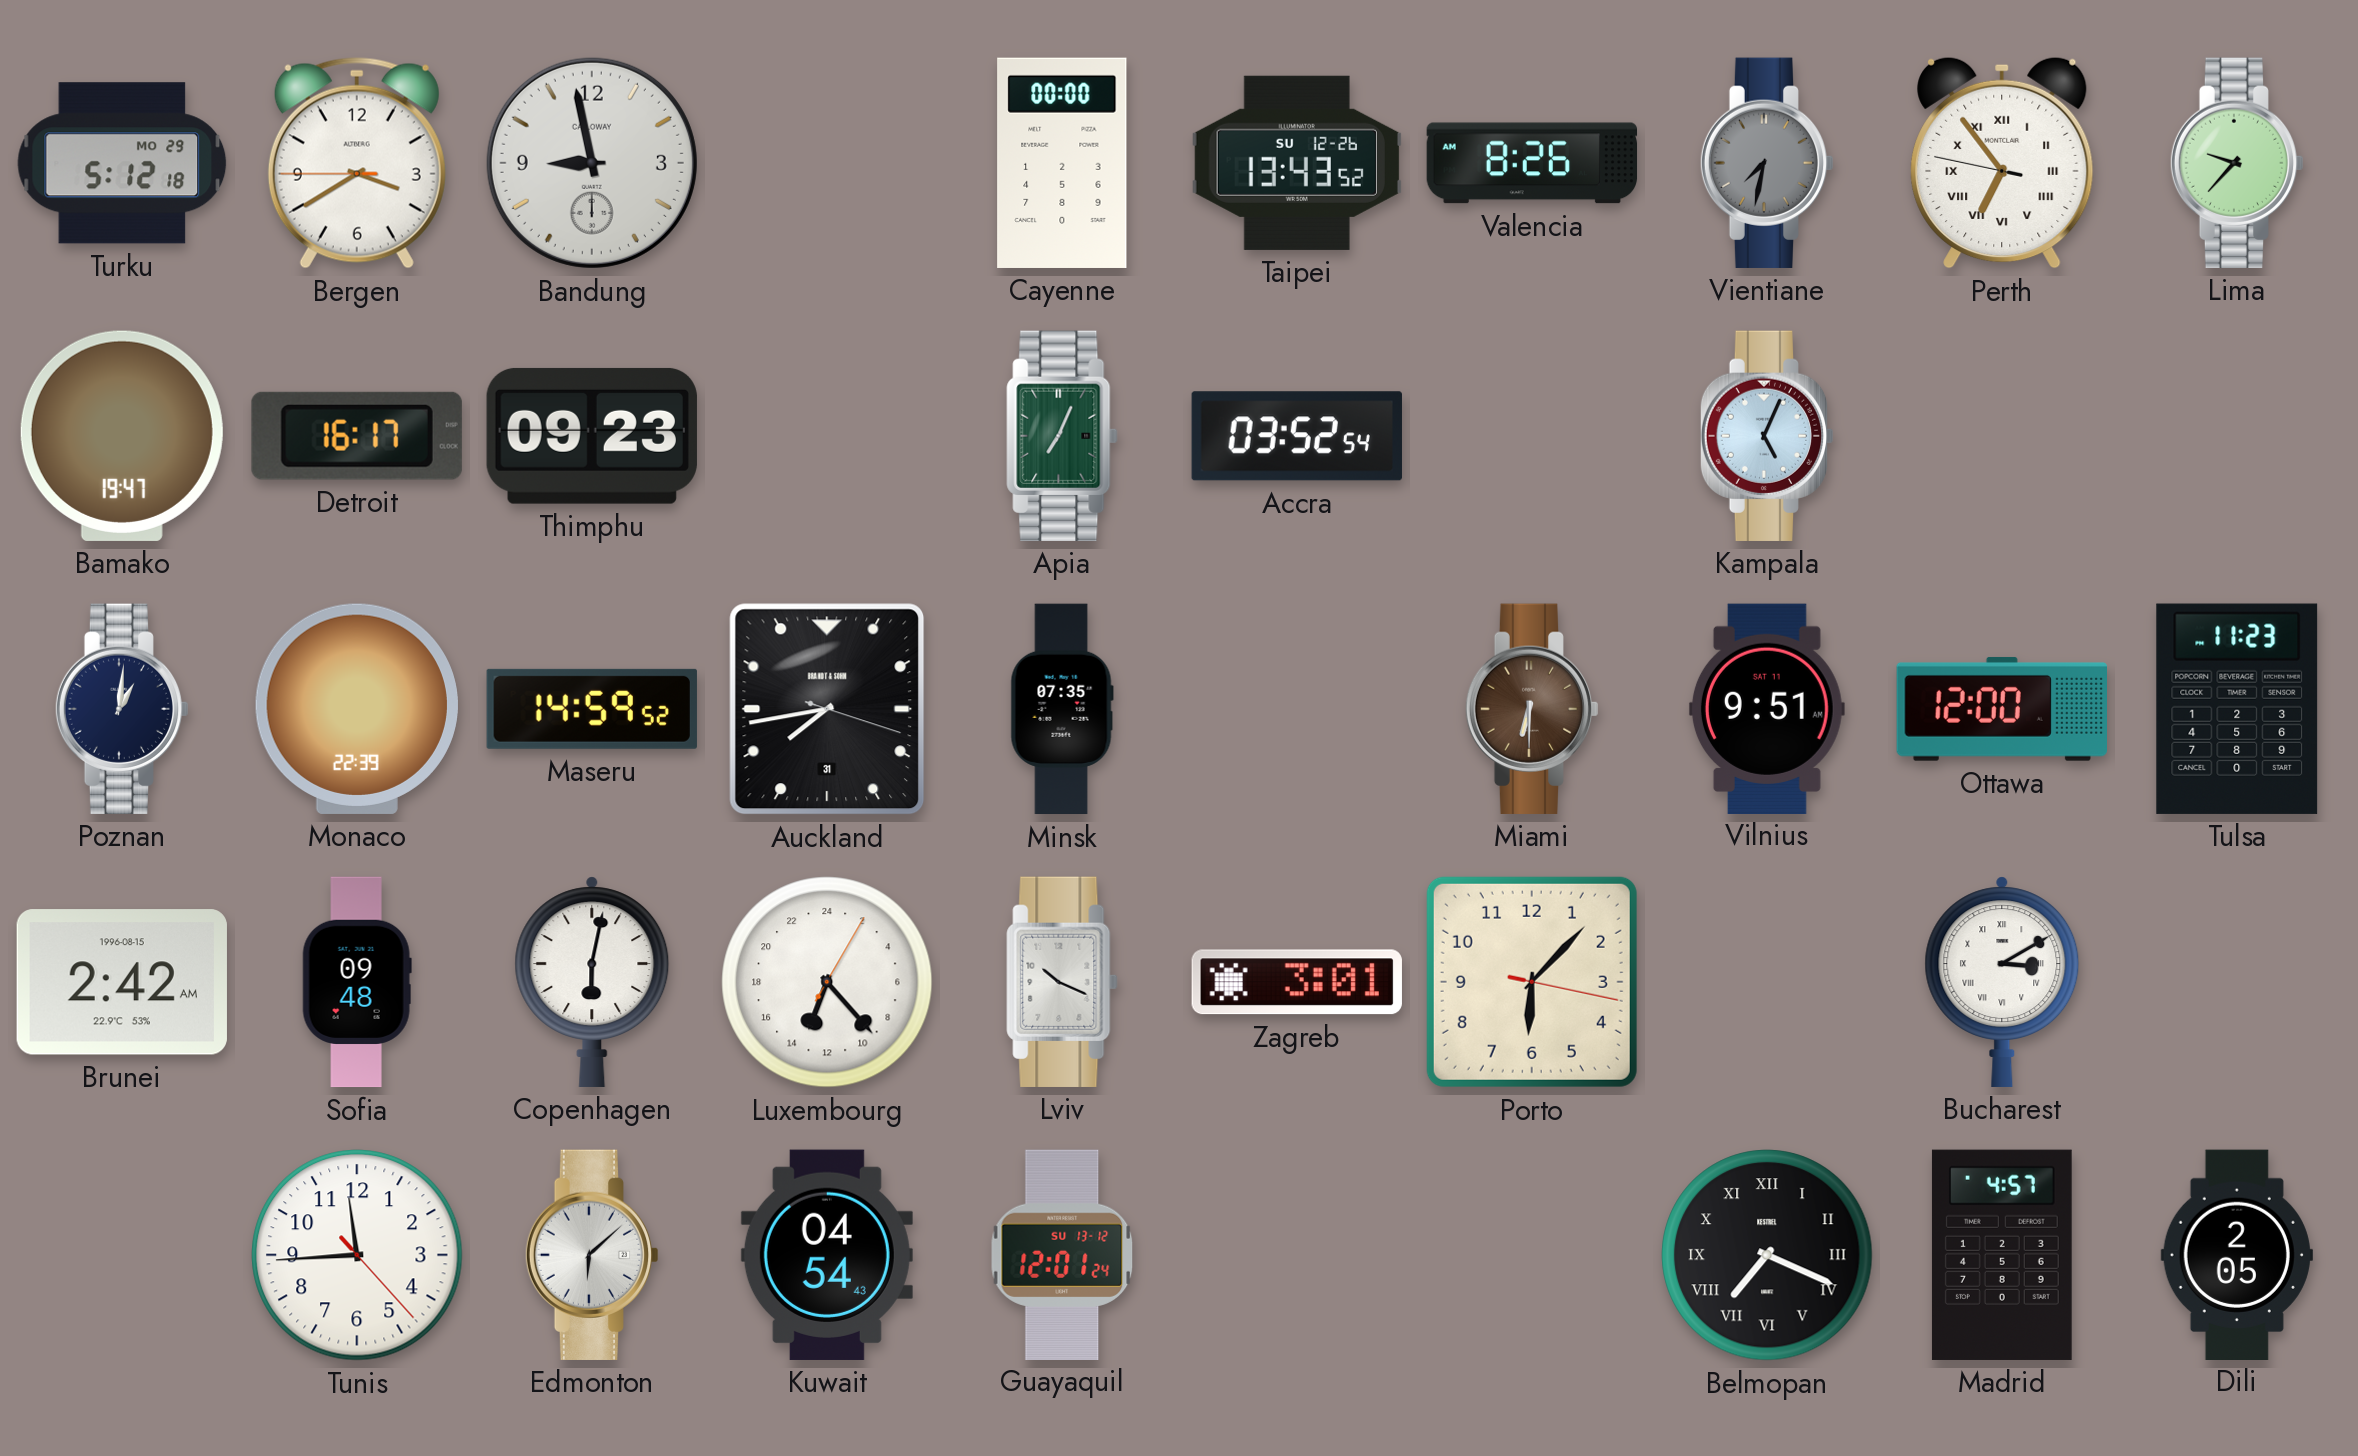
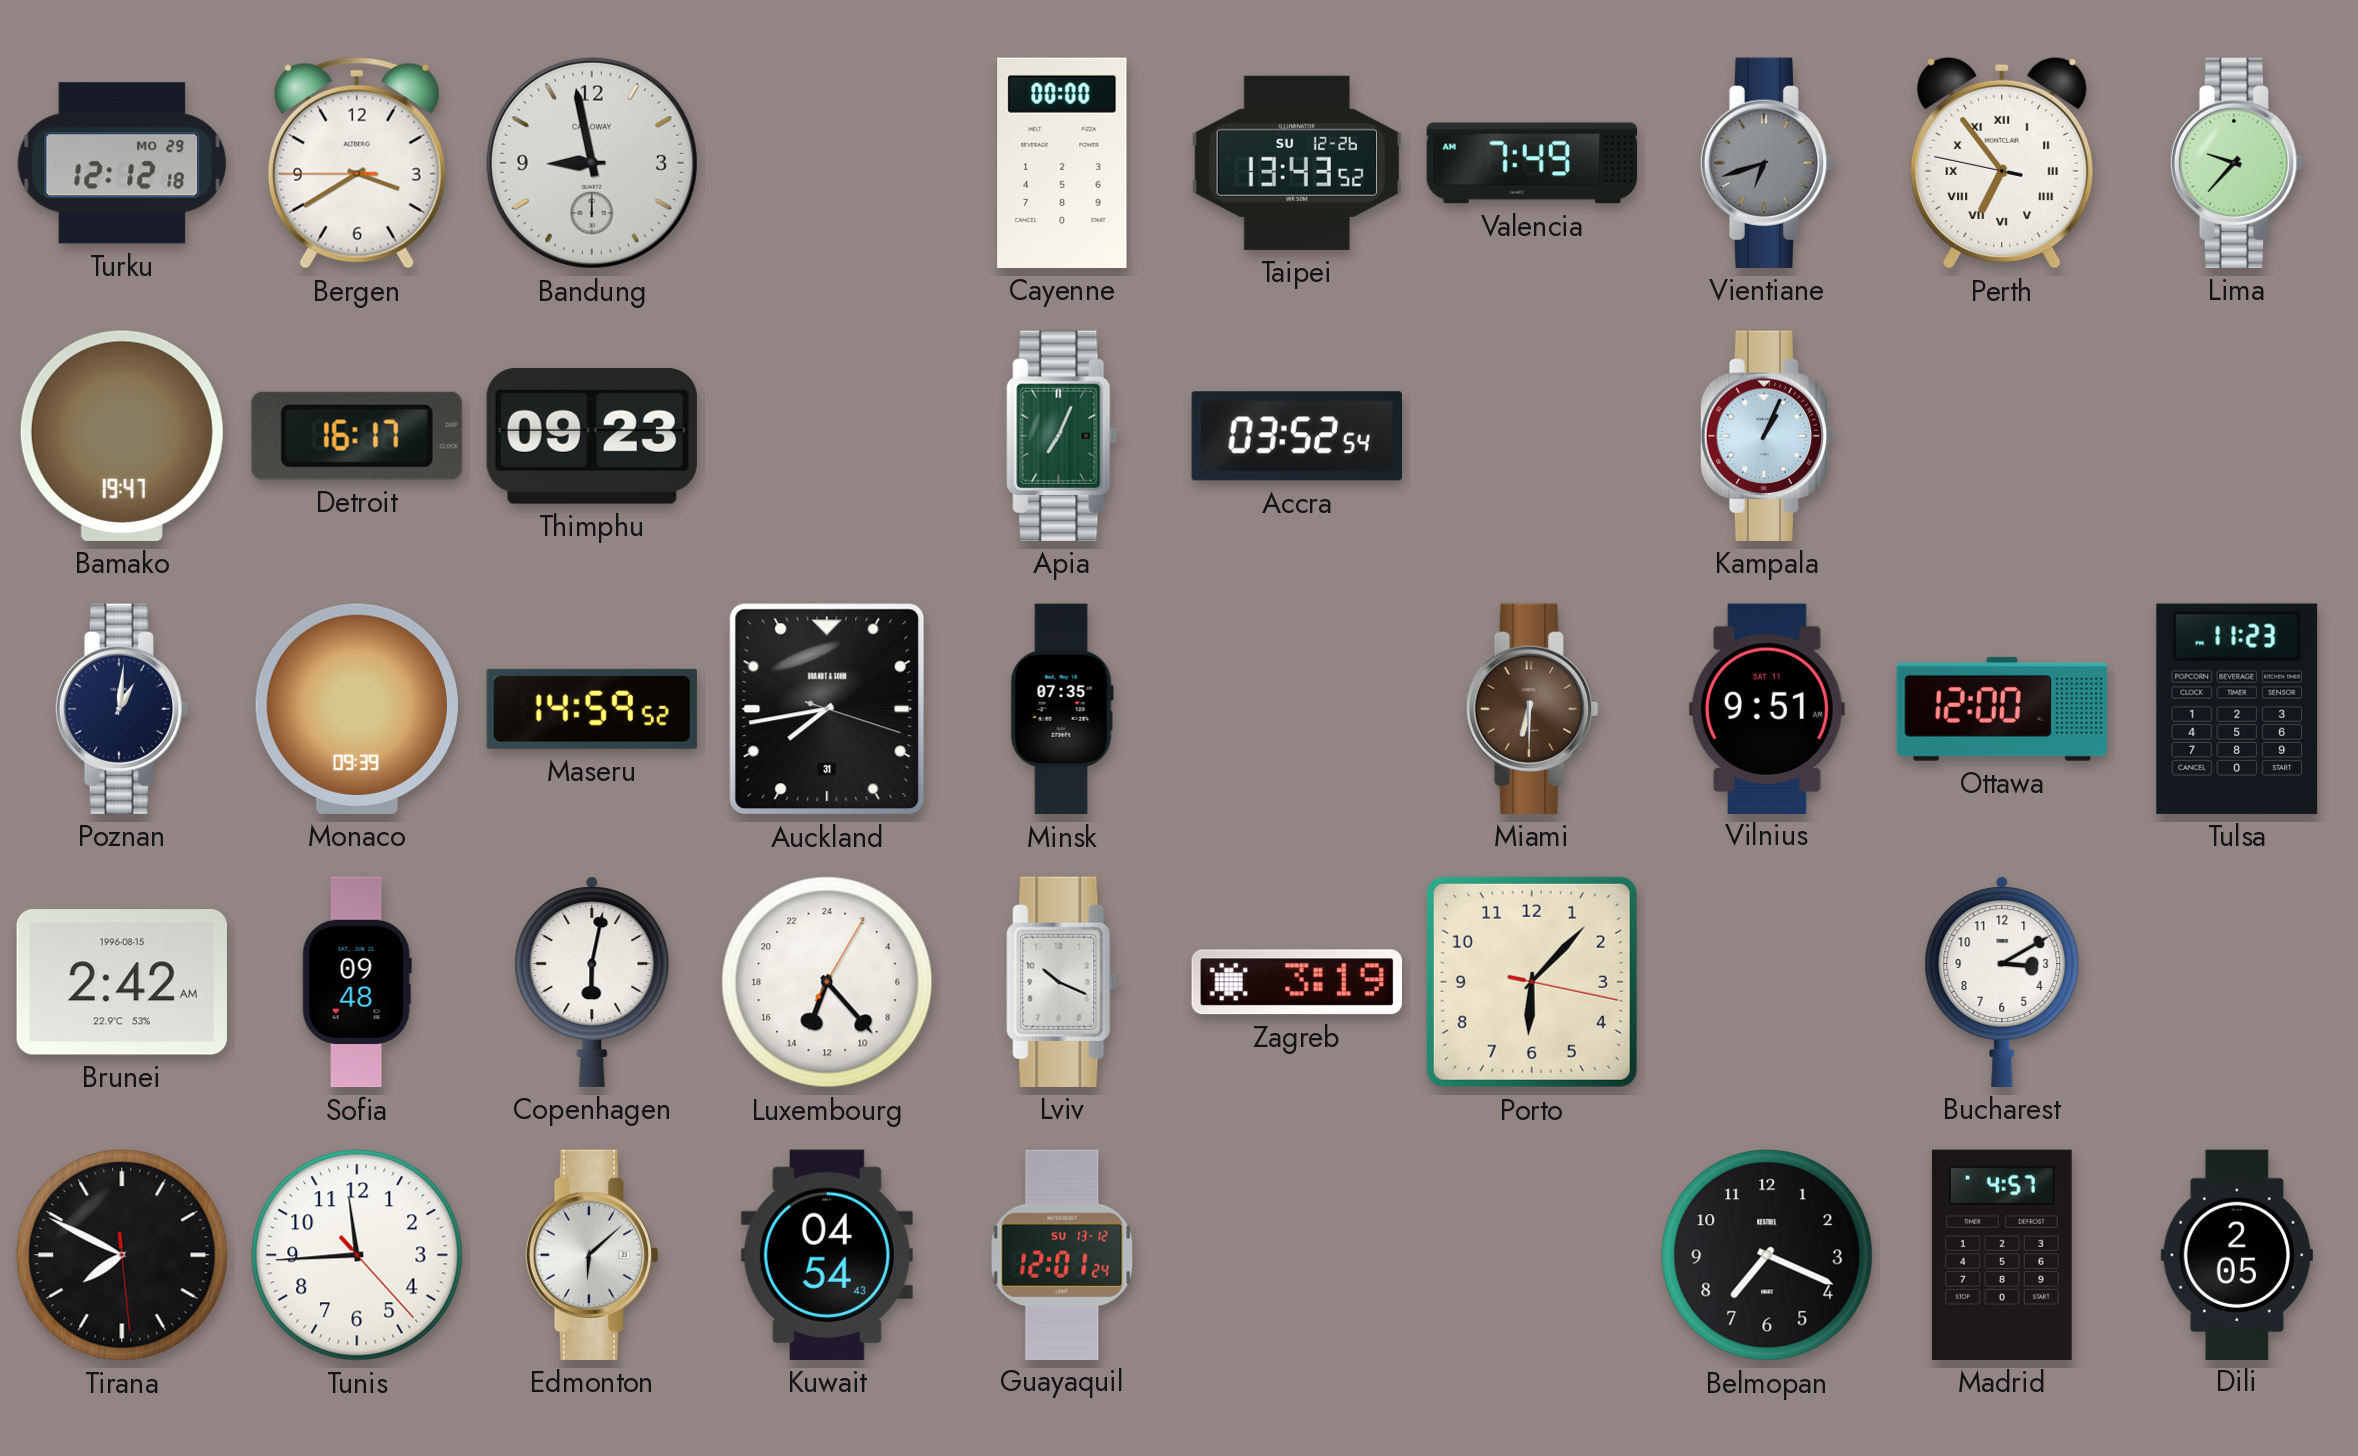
Turku: 5:12 -> 12:12 (122, 163)
Valencia: 8:26 -> 7:49 (1532, 163)
Vientiane: 7:32 -> 6:42 (1767, 163)
Kampala: 5:04 -> 1:04 (1767, 436)
Monaco: 22:39 -> 09:39 (357, 709)
Zagreb: 3:01 -> 3:19 (1297, 982)
Bucharest numerals: Roman -> Arabic (2002, 982)
Tirana: none -> 7:49 (122, 1255)
Belmopan numerals: Roman -> Arabic (1767, 1255)
